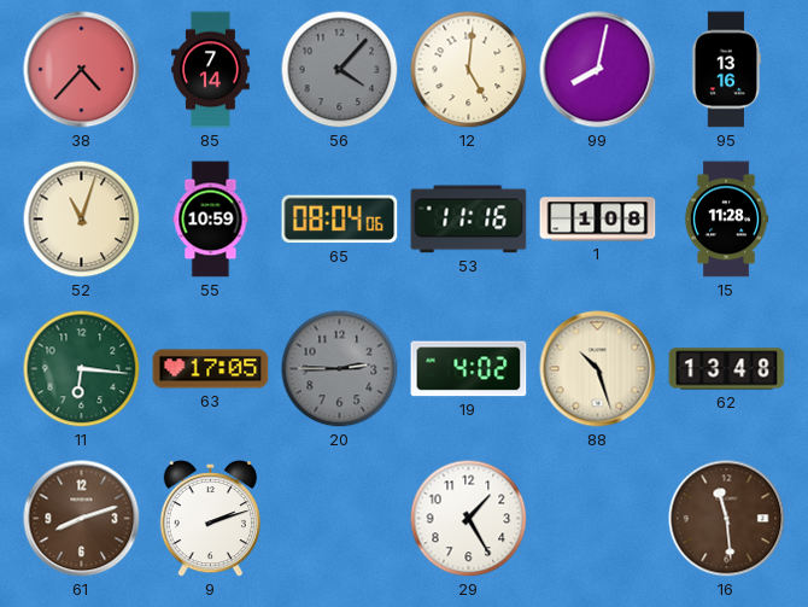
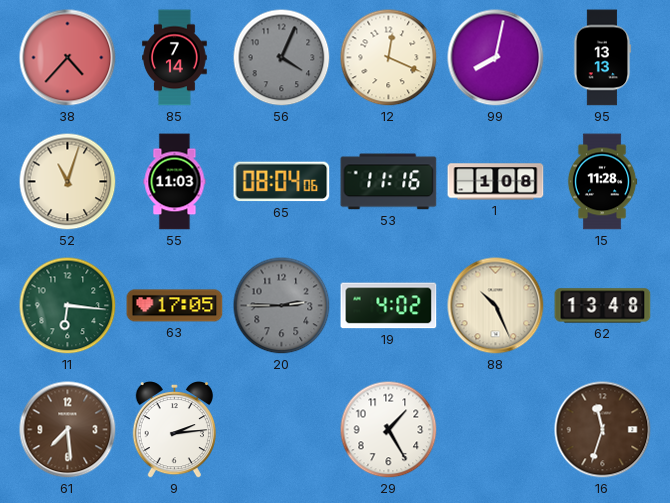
56: 4:07 -> 4:04 (282, 58)
12: 5:01 -> 12:19 (389, 58)
95: 13:16 -> 13:13 (602, 58)
55: 10:59 -> 11:03 (175, 182)
88: 10:27 -> 10:26 (496, 306)
61: 8:12 -> 7:29 (68, 430)
9: 2:12 -> 2:14 (174, 431)
16: 11:29 -> 11:33 (603, 430)
